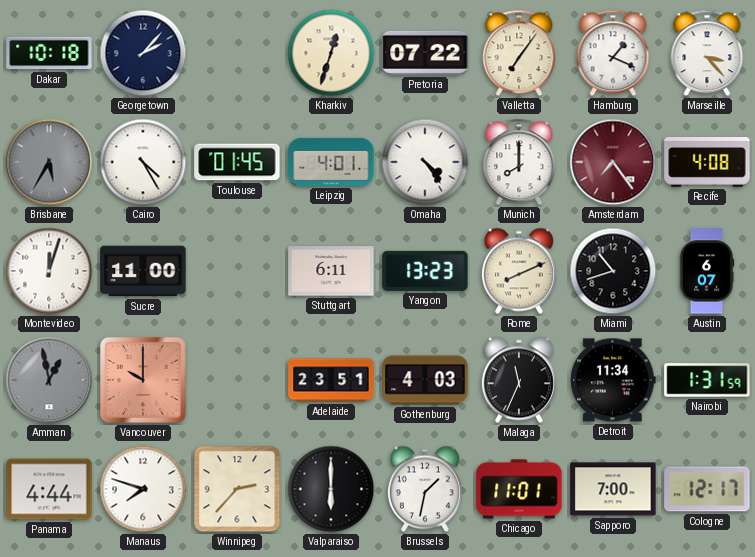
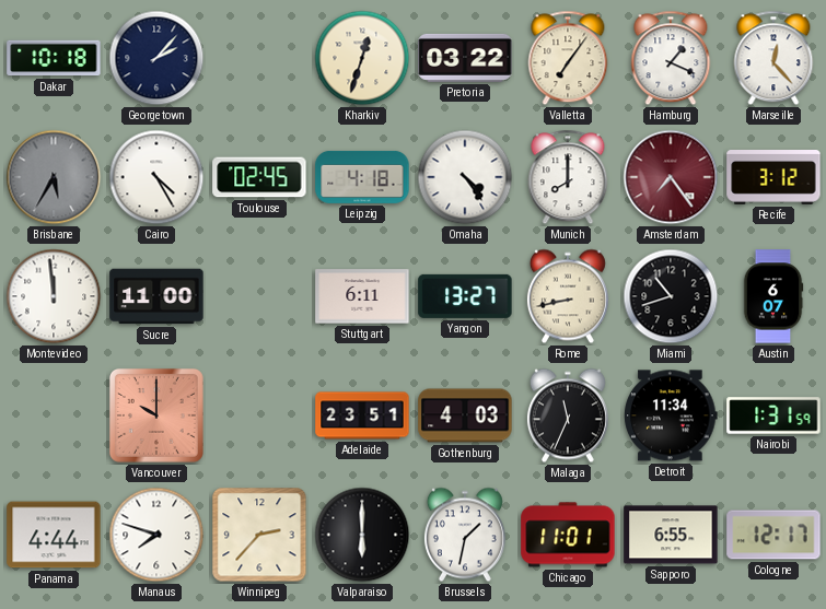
Pretoria: 07:22 -> 03:22 (465, 58)
Marseille: 3:23 -> 12:23 (773, 58)
Toulouse: 01:45 -> 02:45 (259, 177)
Leipzig: 4:01 -> 4:18 (362, 177)
Recife: 4:08 -> 3:12 (773, 178)
Montevideo: 12:03 -> 11:59 (54, 296)
Yangon: 13:23 -> 13:27 (465, 296)
Rome: 8:11 -> 8:43 (568, 296)
Amman: 12:58 -> none (49, 380)
Sapporo: 7:00 -> 6:55 (671, 535)
